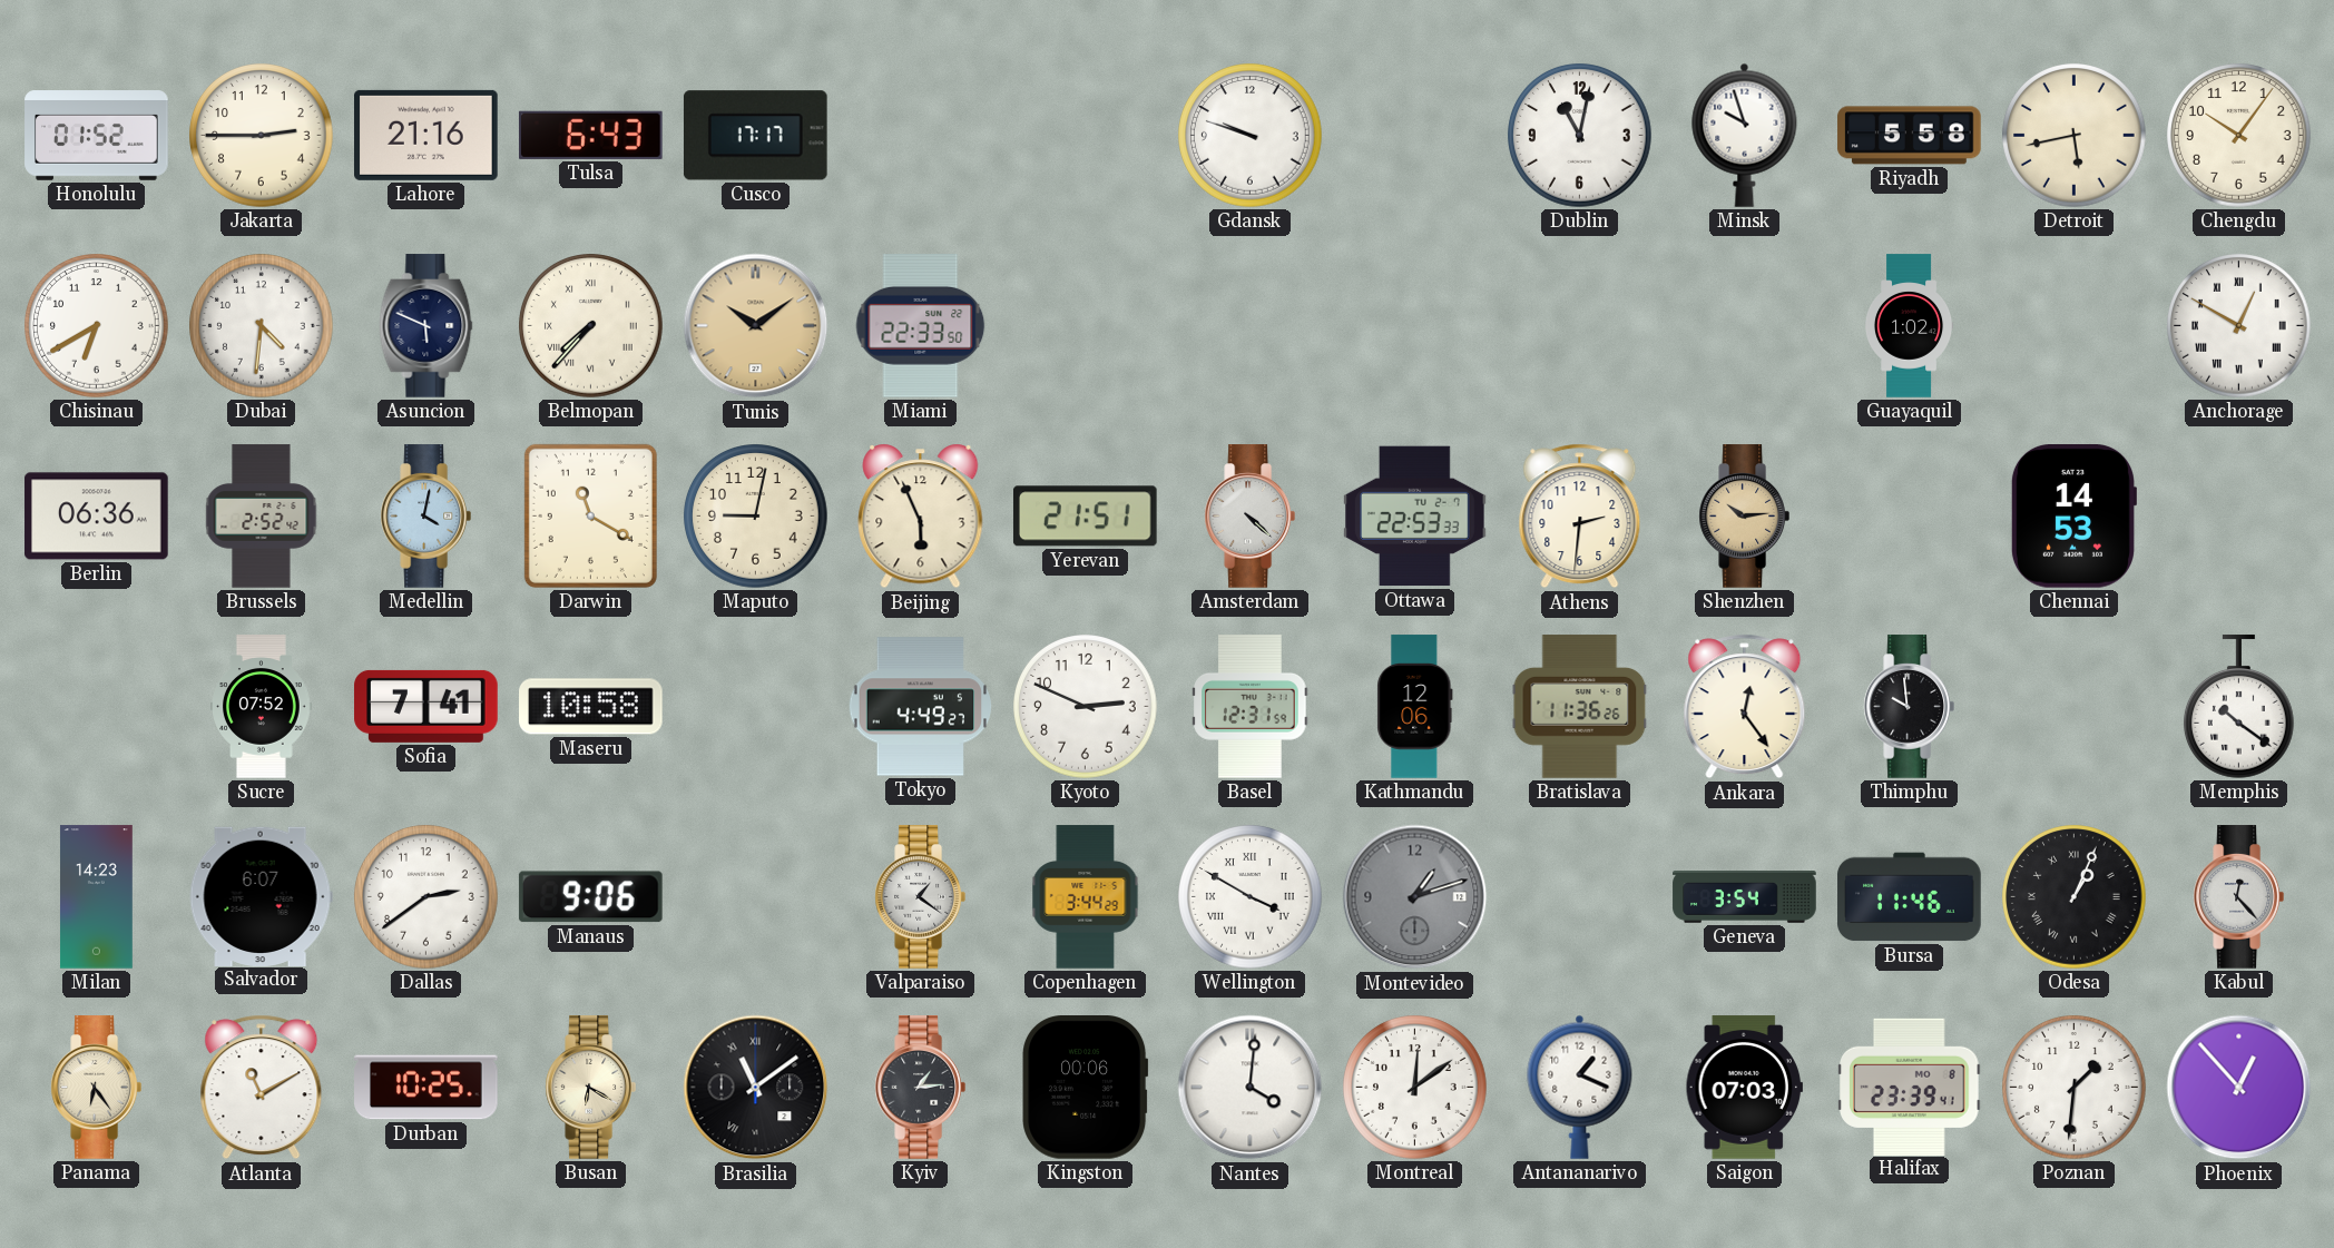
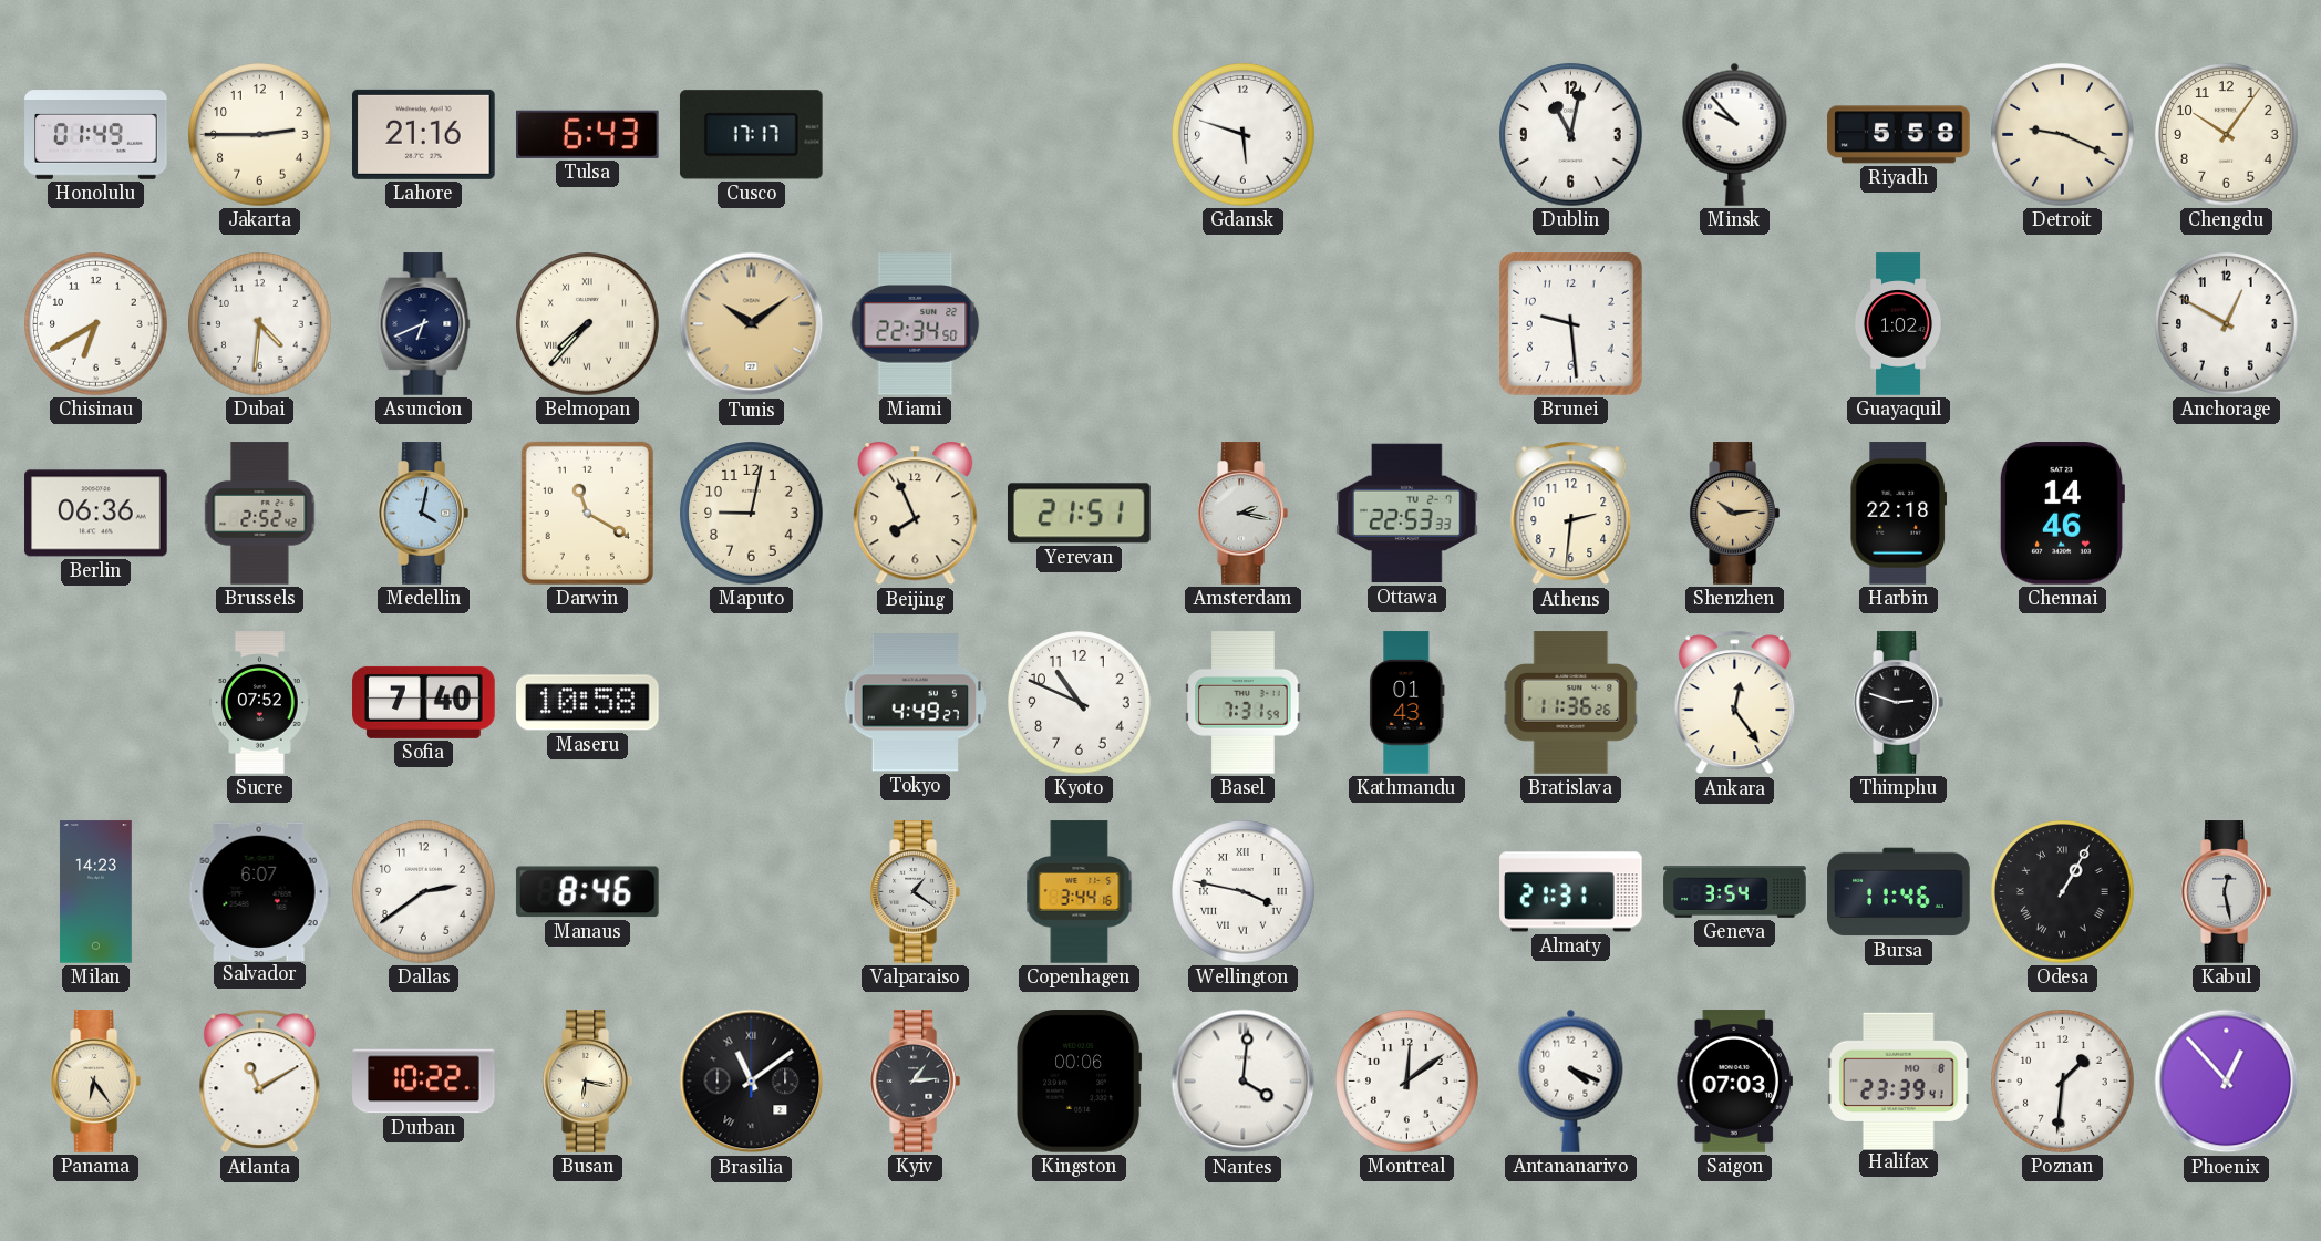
Honolulu: 01:52 -> 01:49 (96, 135)
Gdansk: 9:48 -> 5:48 (1244, 135)
Minsk: 9:57 -> 9:53 (1735, 134)
Detroit: 5:43 -> 9:19 (2063, 135)
Asuncion: 5:49 -> 6:41 (424, 324)
Miami: 22:33 -> 22:34 (916, 324)
Brunei: none -> 9:29 (1570, 323)
Anchorage numerals: Roman -> Arabic (2227, 324)
Beijing: 5:56 -> 7:56 (916, 514)
Amsterdam: 4:22 -> 2:17 (1242, 514)
Harbin: none -> 22:18 (1899, 514)
Chennai: 14:53 -> 14:46 (2062, 514)
Sofia: 7:41 -> 7:40 (424, 702)
Kyoto: 2:49 -> 10:49 (1080, 703)
Basel: 12:31 -> 7:31 (1244, 703)
Kathmandu: 12:06 -> 01:43 (1407, 703)
Thimphu: 9:59 -> 2:48 (1898, 703)
Memphis: 10:21 -> none (2239, 707)
Manaus: 9:06 -> 8:46 (587, 892)
Copenhagen: 3:44:29 -> 3:44:16 (1080, 892)
Wellington: 3:50 -> 3:47 (1244, 892)
Montevideo: 1:12 -> none (1415, 897)
Almaty: none -> 21:31 (1571, 892)
Odesa: 1:04 -> 1:05 (2063, 892)
Kabul: 12:23 -> 12:28 (2226, 892)
Durban: 10:25 -> 10:22 (424, 1082)
Busan: 6:20 -> 6:17 (587, 1082)
Antananarivo: 1:19 -> 4:19 (1571, 1080)
